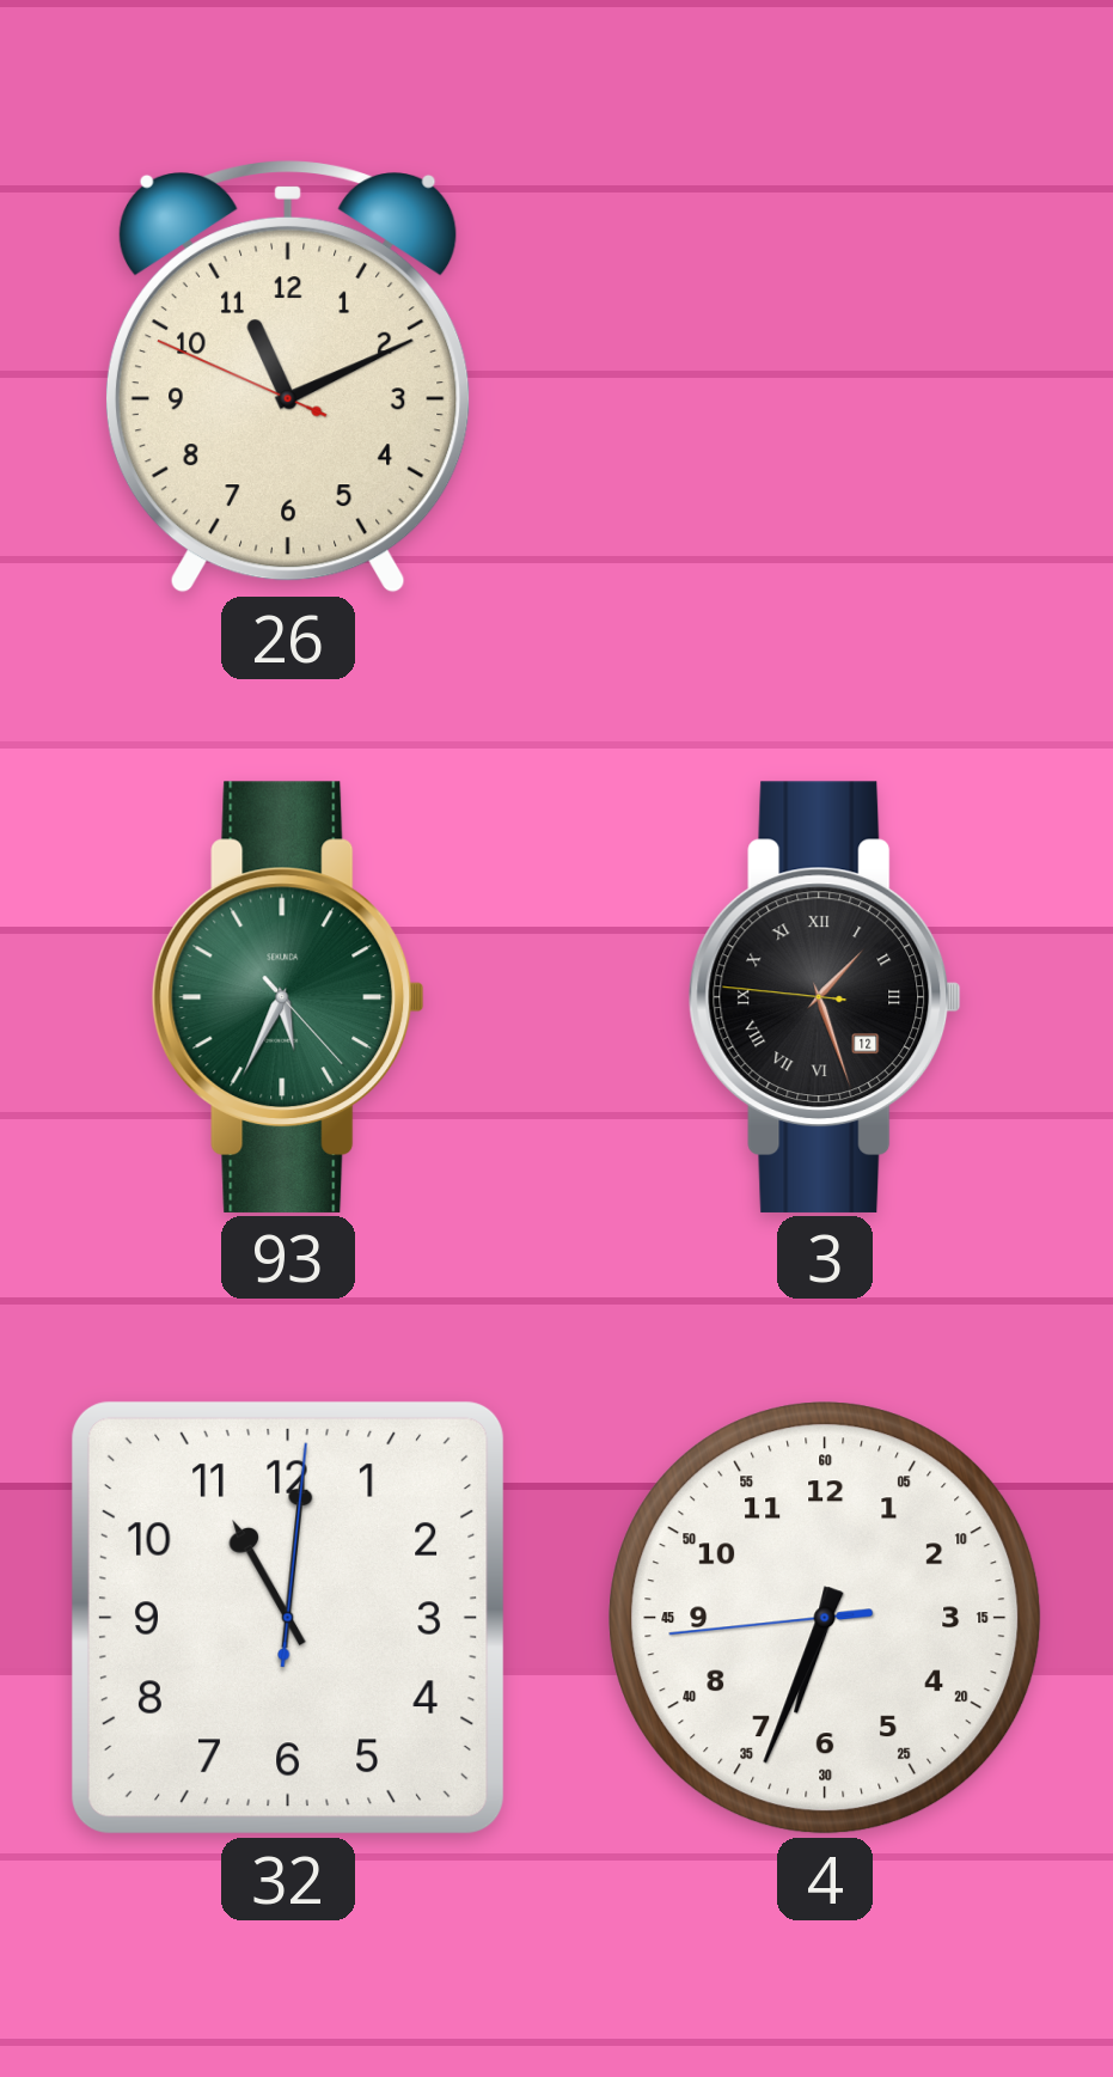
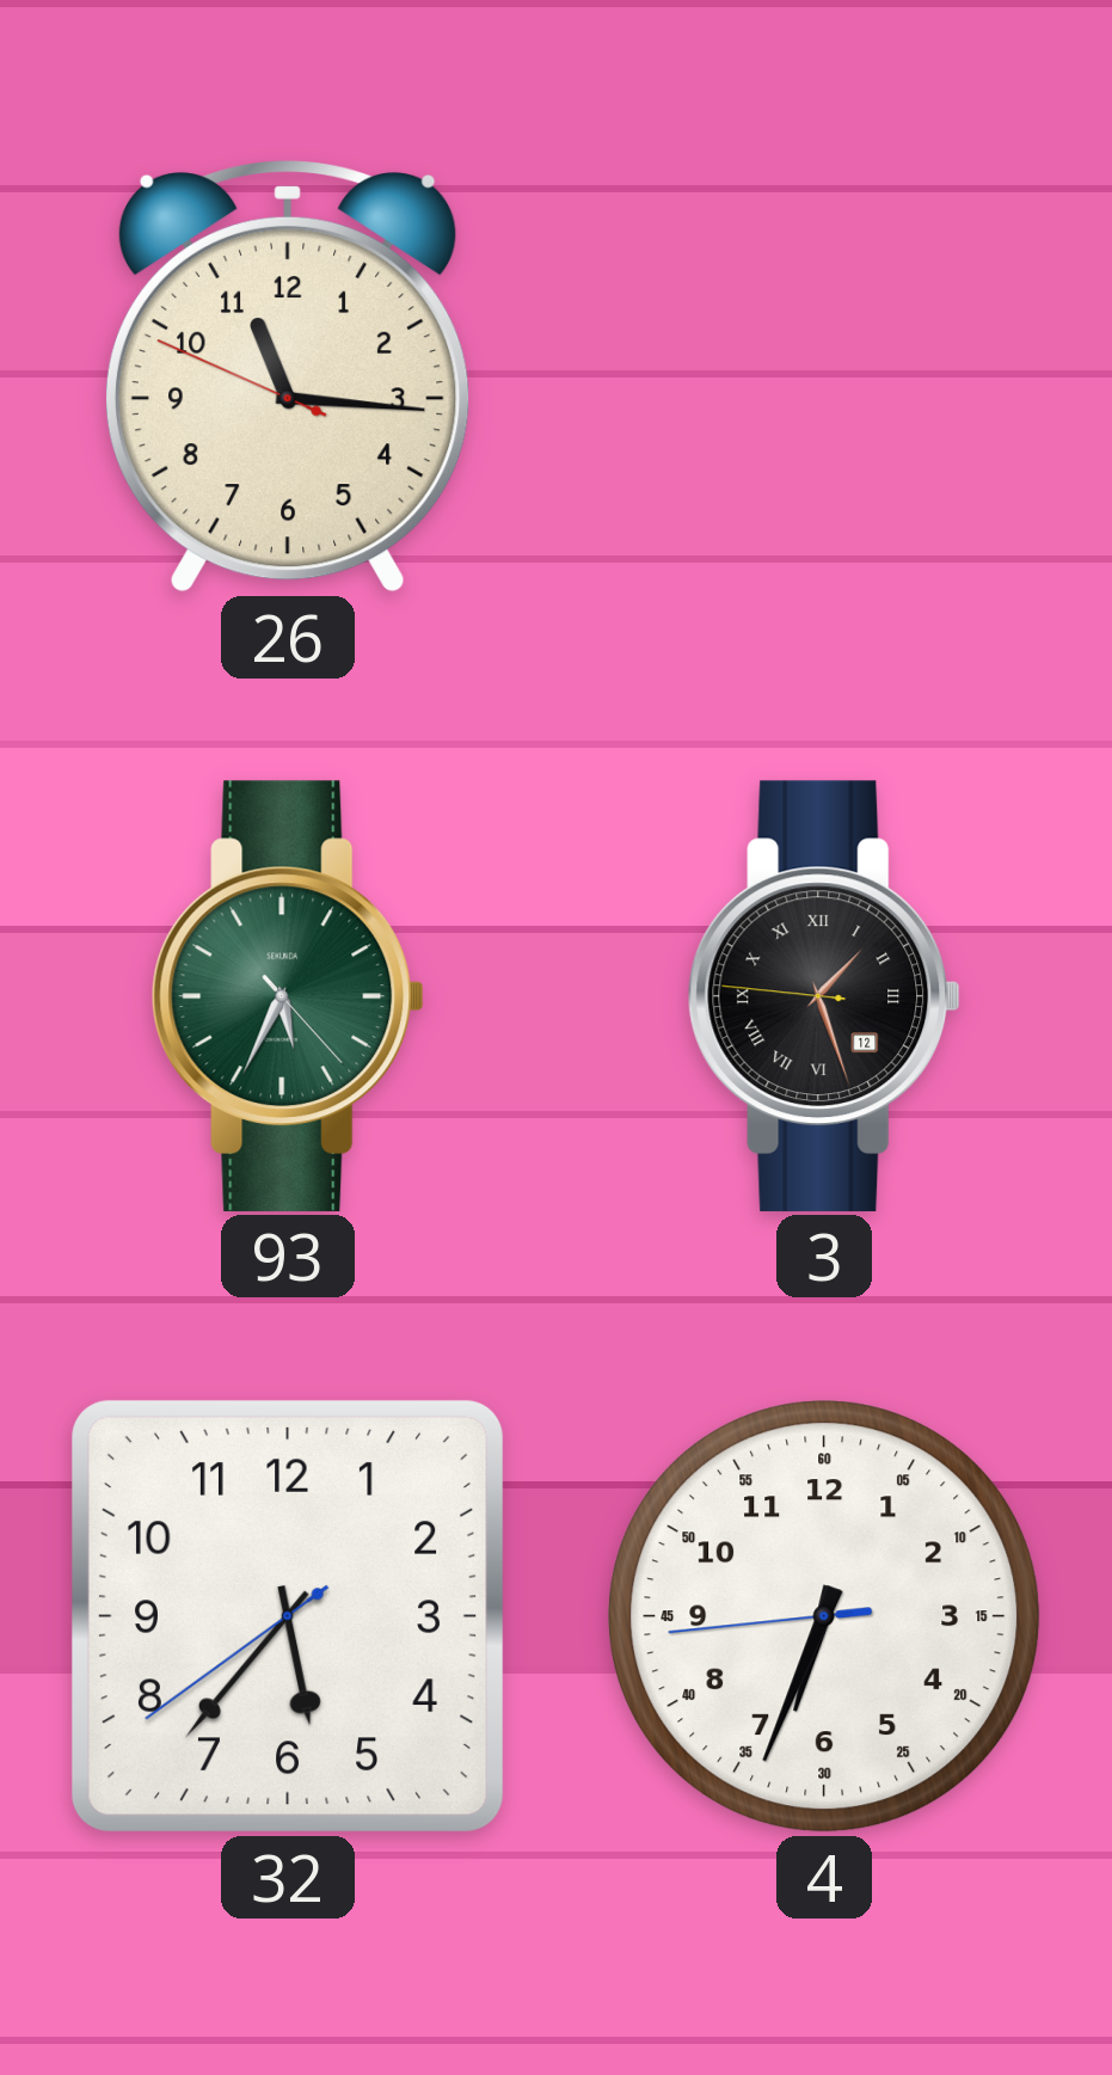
26: 11:10 -> 11:15 (288, 376)
32: 11:01 -> 5:36 (288, 1616)
